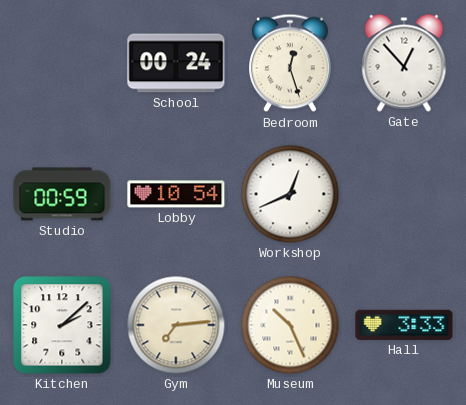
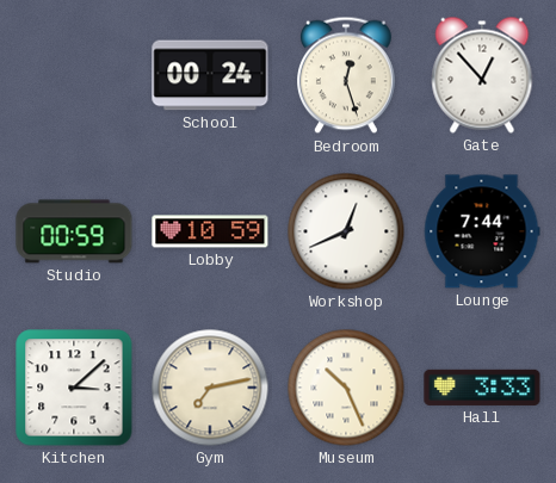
Lobby: 10:54 -> 10:59 (210, 231)
Lounge: none -> 7:44 (482, 231)
Kitchen: 2:08 -> 3:08 (74, 388)
Gym: 7:14 -> 7:13 (210, 388)
